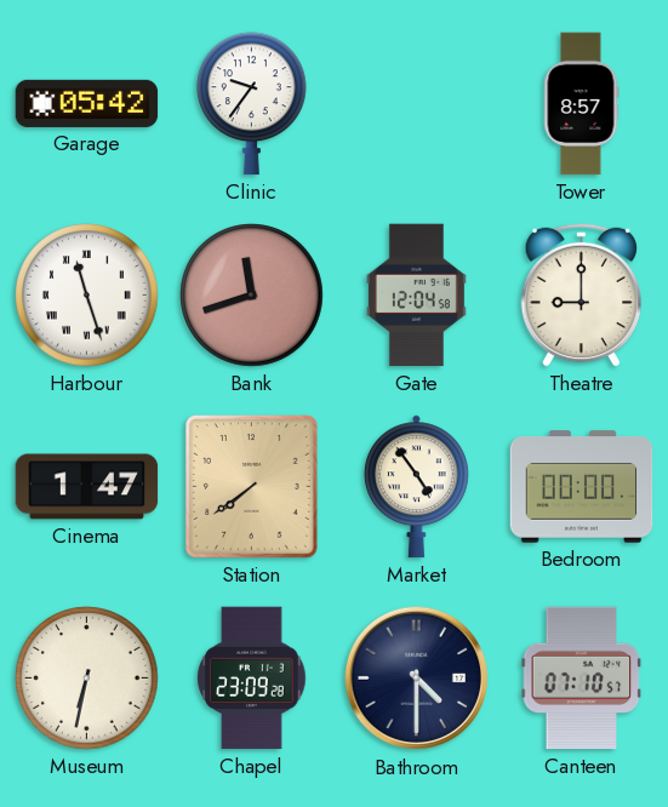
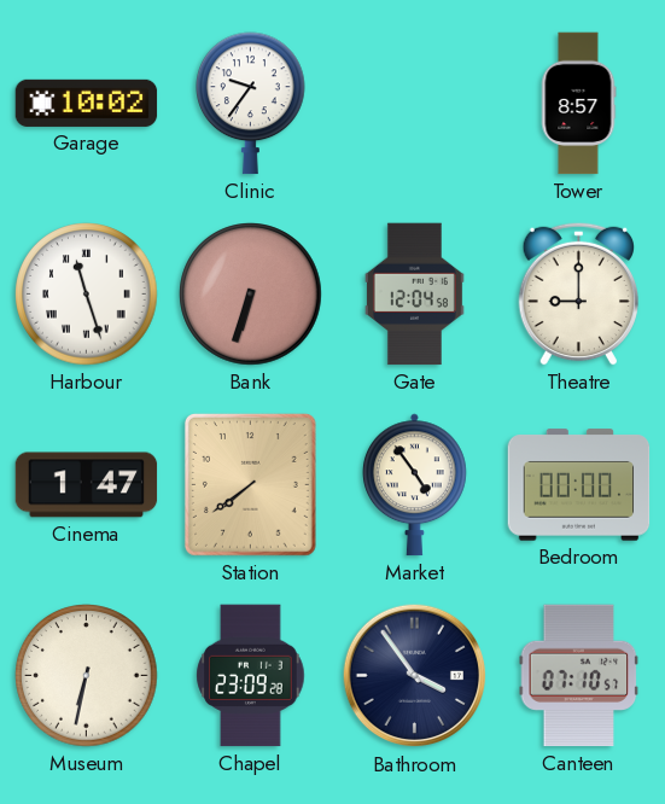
Garage: 05:42 -> 10:02 (87, 103)
Bank: 11:42 -> 6:33 (251, 295)
Bathroom: 4:30 -> 3:54 (415, 676)
